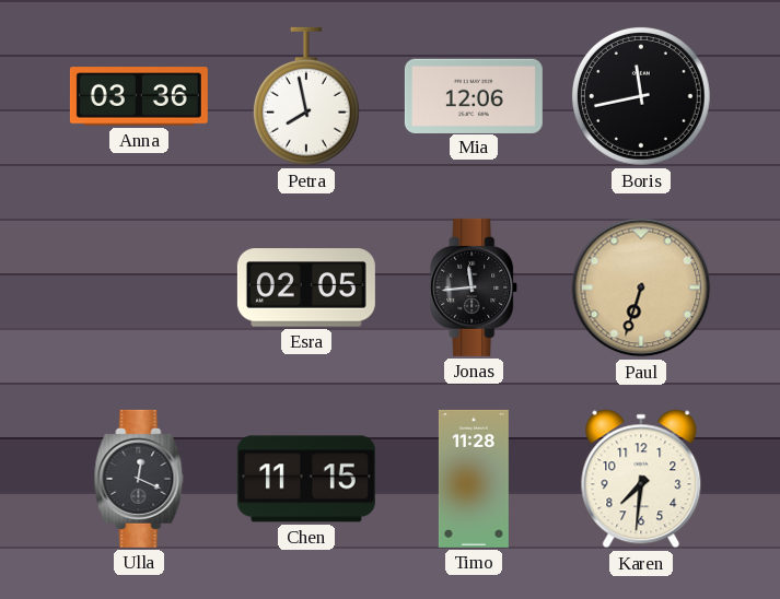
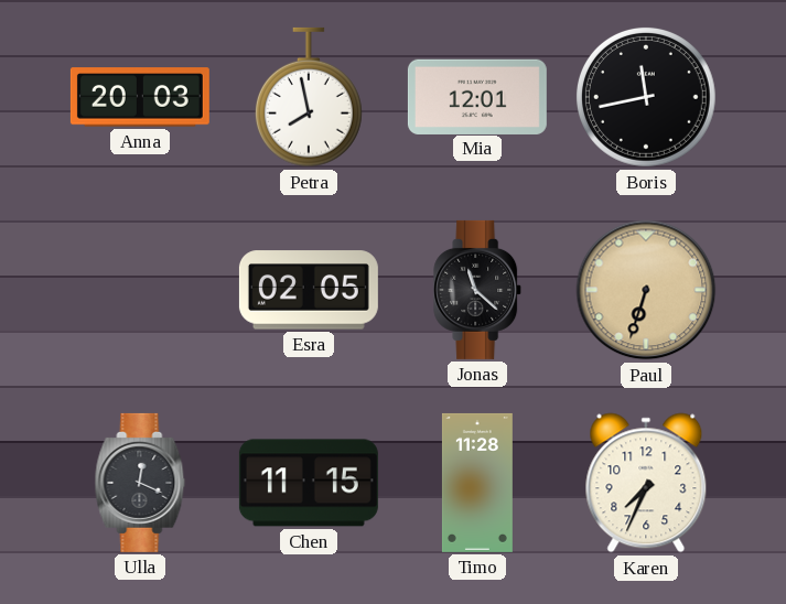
Anna: 03:36 -> 20:03 (140, 97)
Mia: 12:06 -> 12:01 (477, 96)
Jonas: 11:44 -> 11:22 (478, 290)
Karen: 7:31 -> 7:34 (646, 483)
